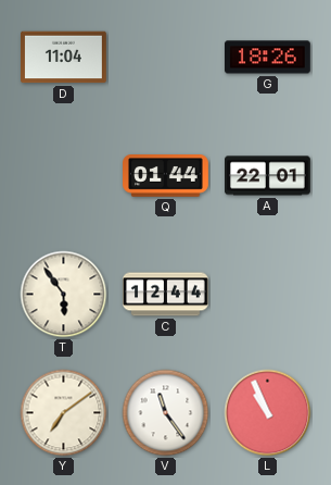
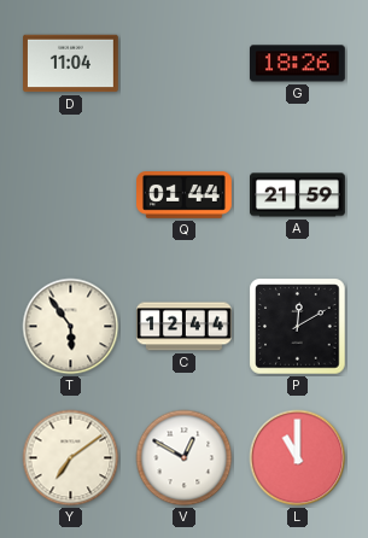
A: 22:01 -> 21:59 (298, 195)
P: none -> 12:10 (298, 327)
V: 11:24 -> 12:50 (185, 458)
L: 10:56 -> 11:00 (298, 458)
